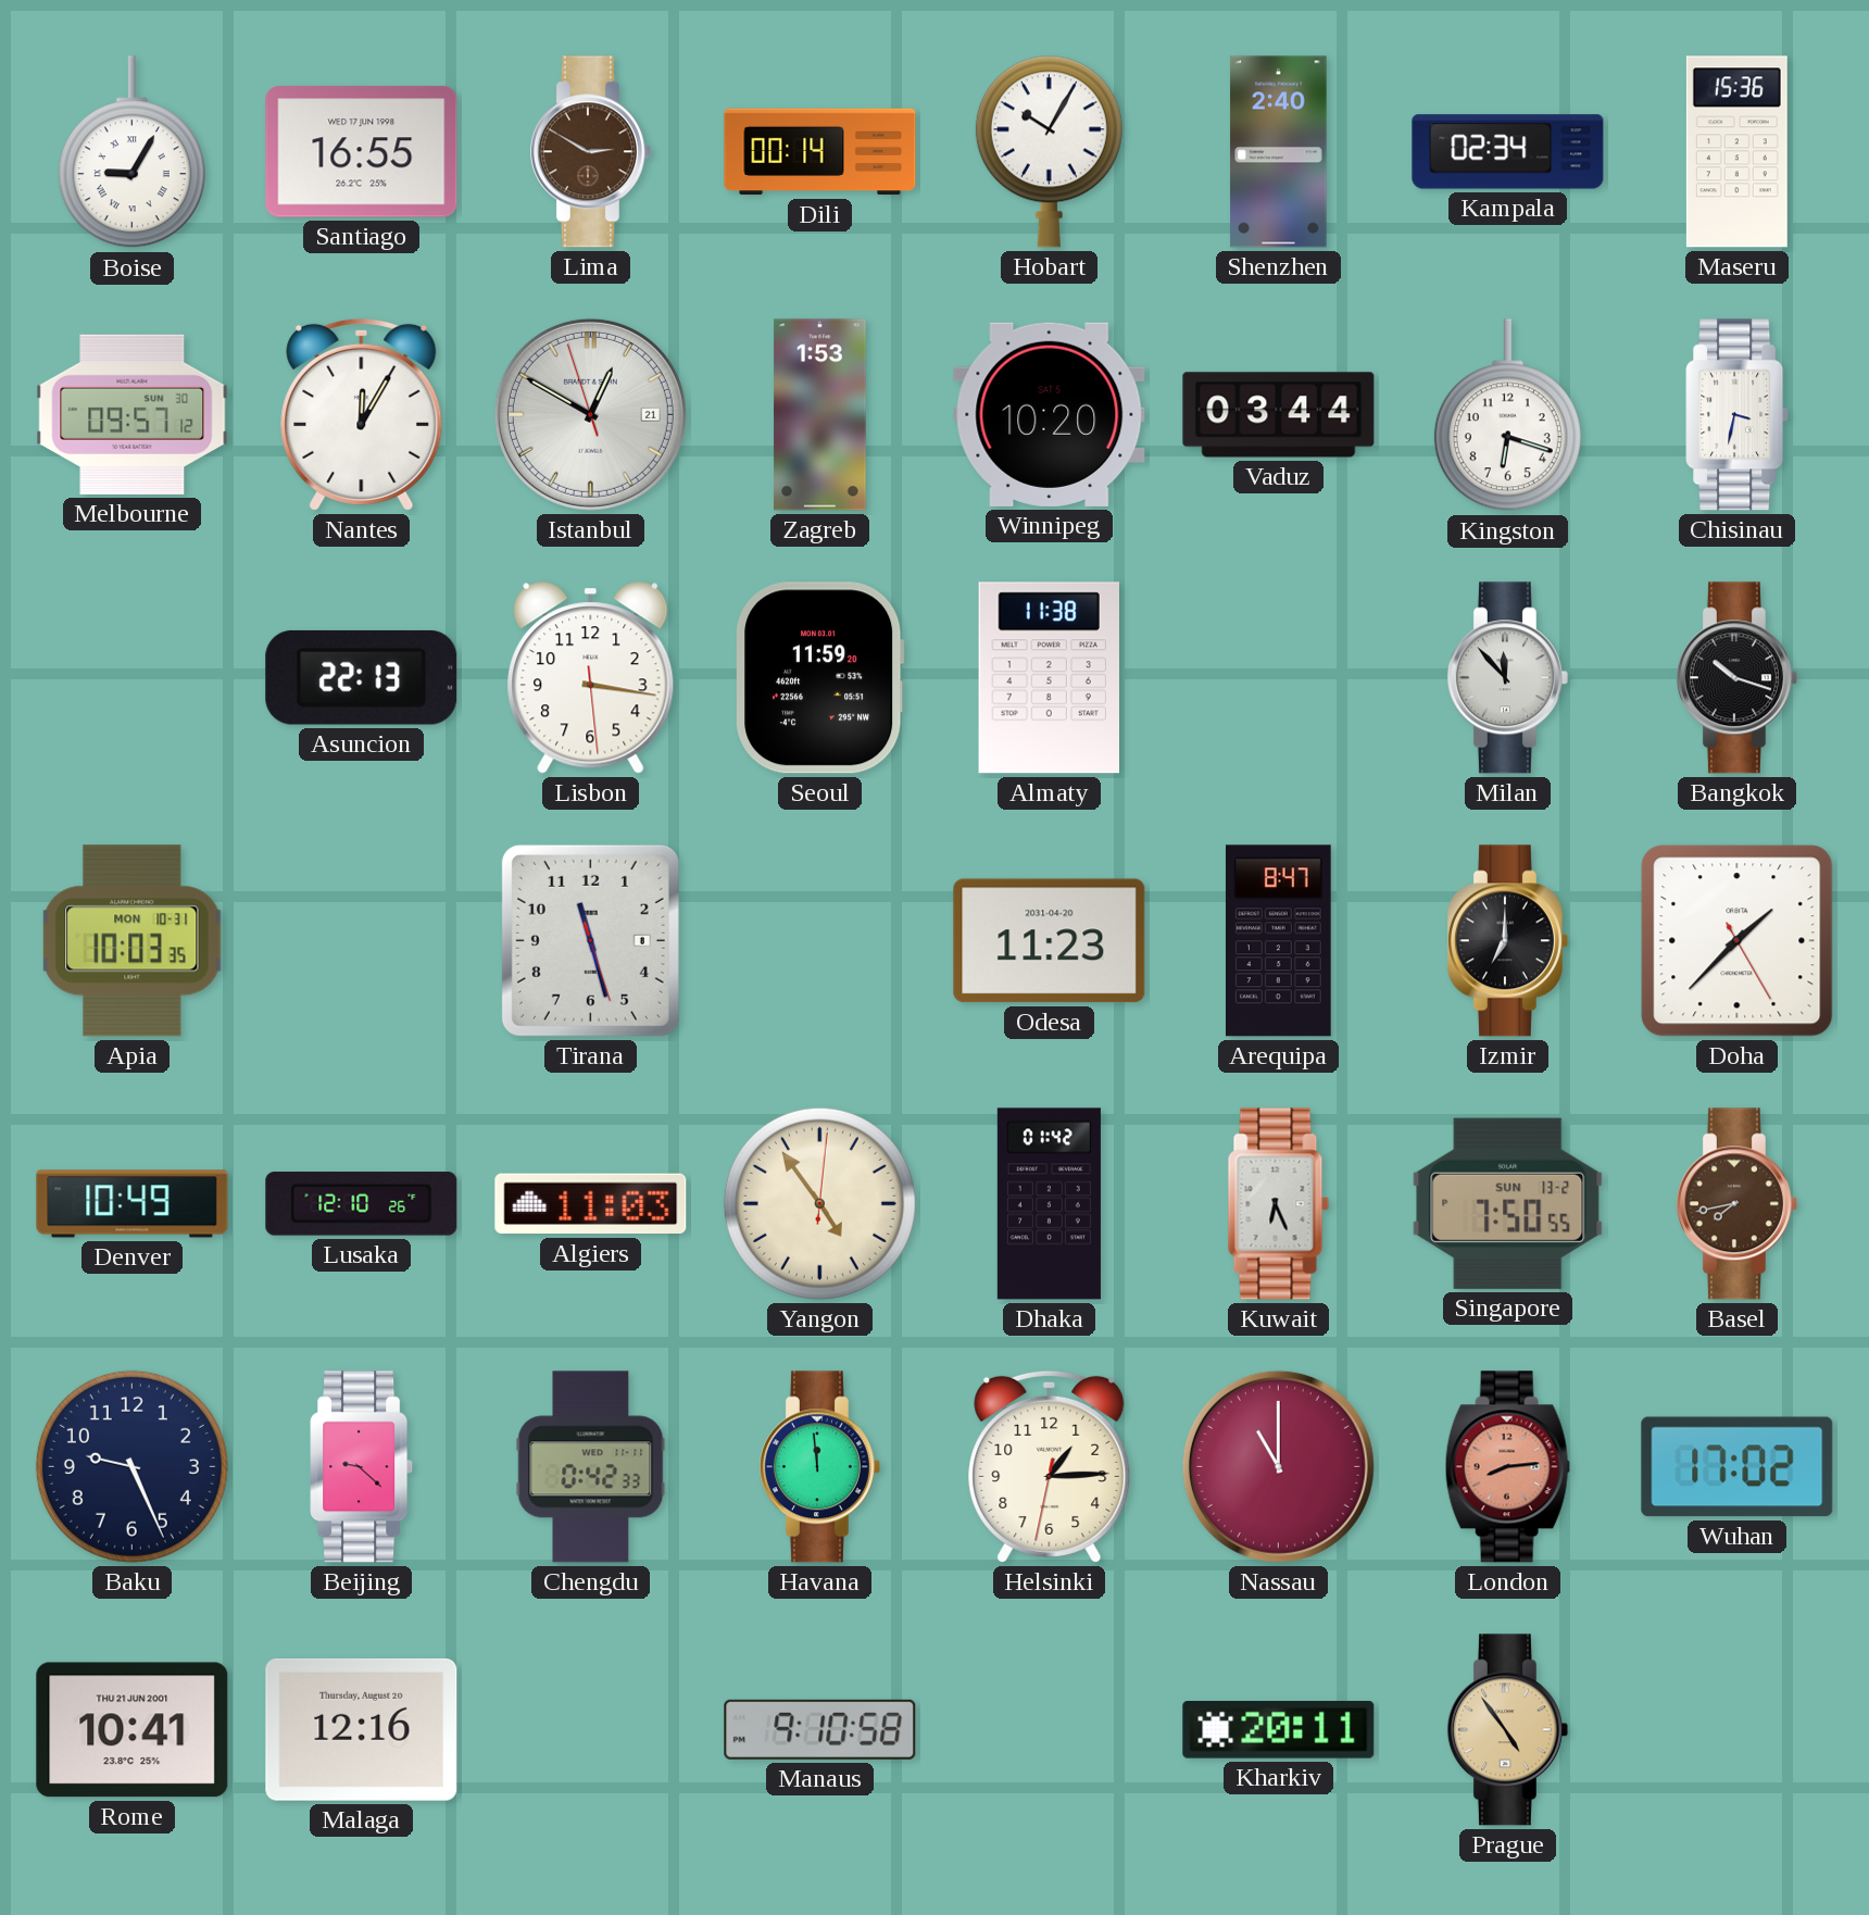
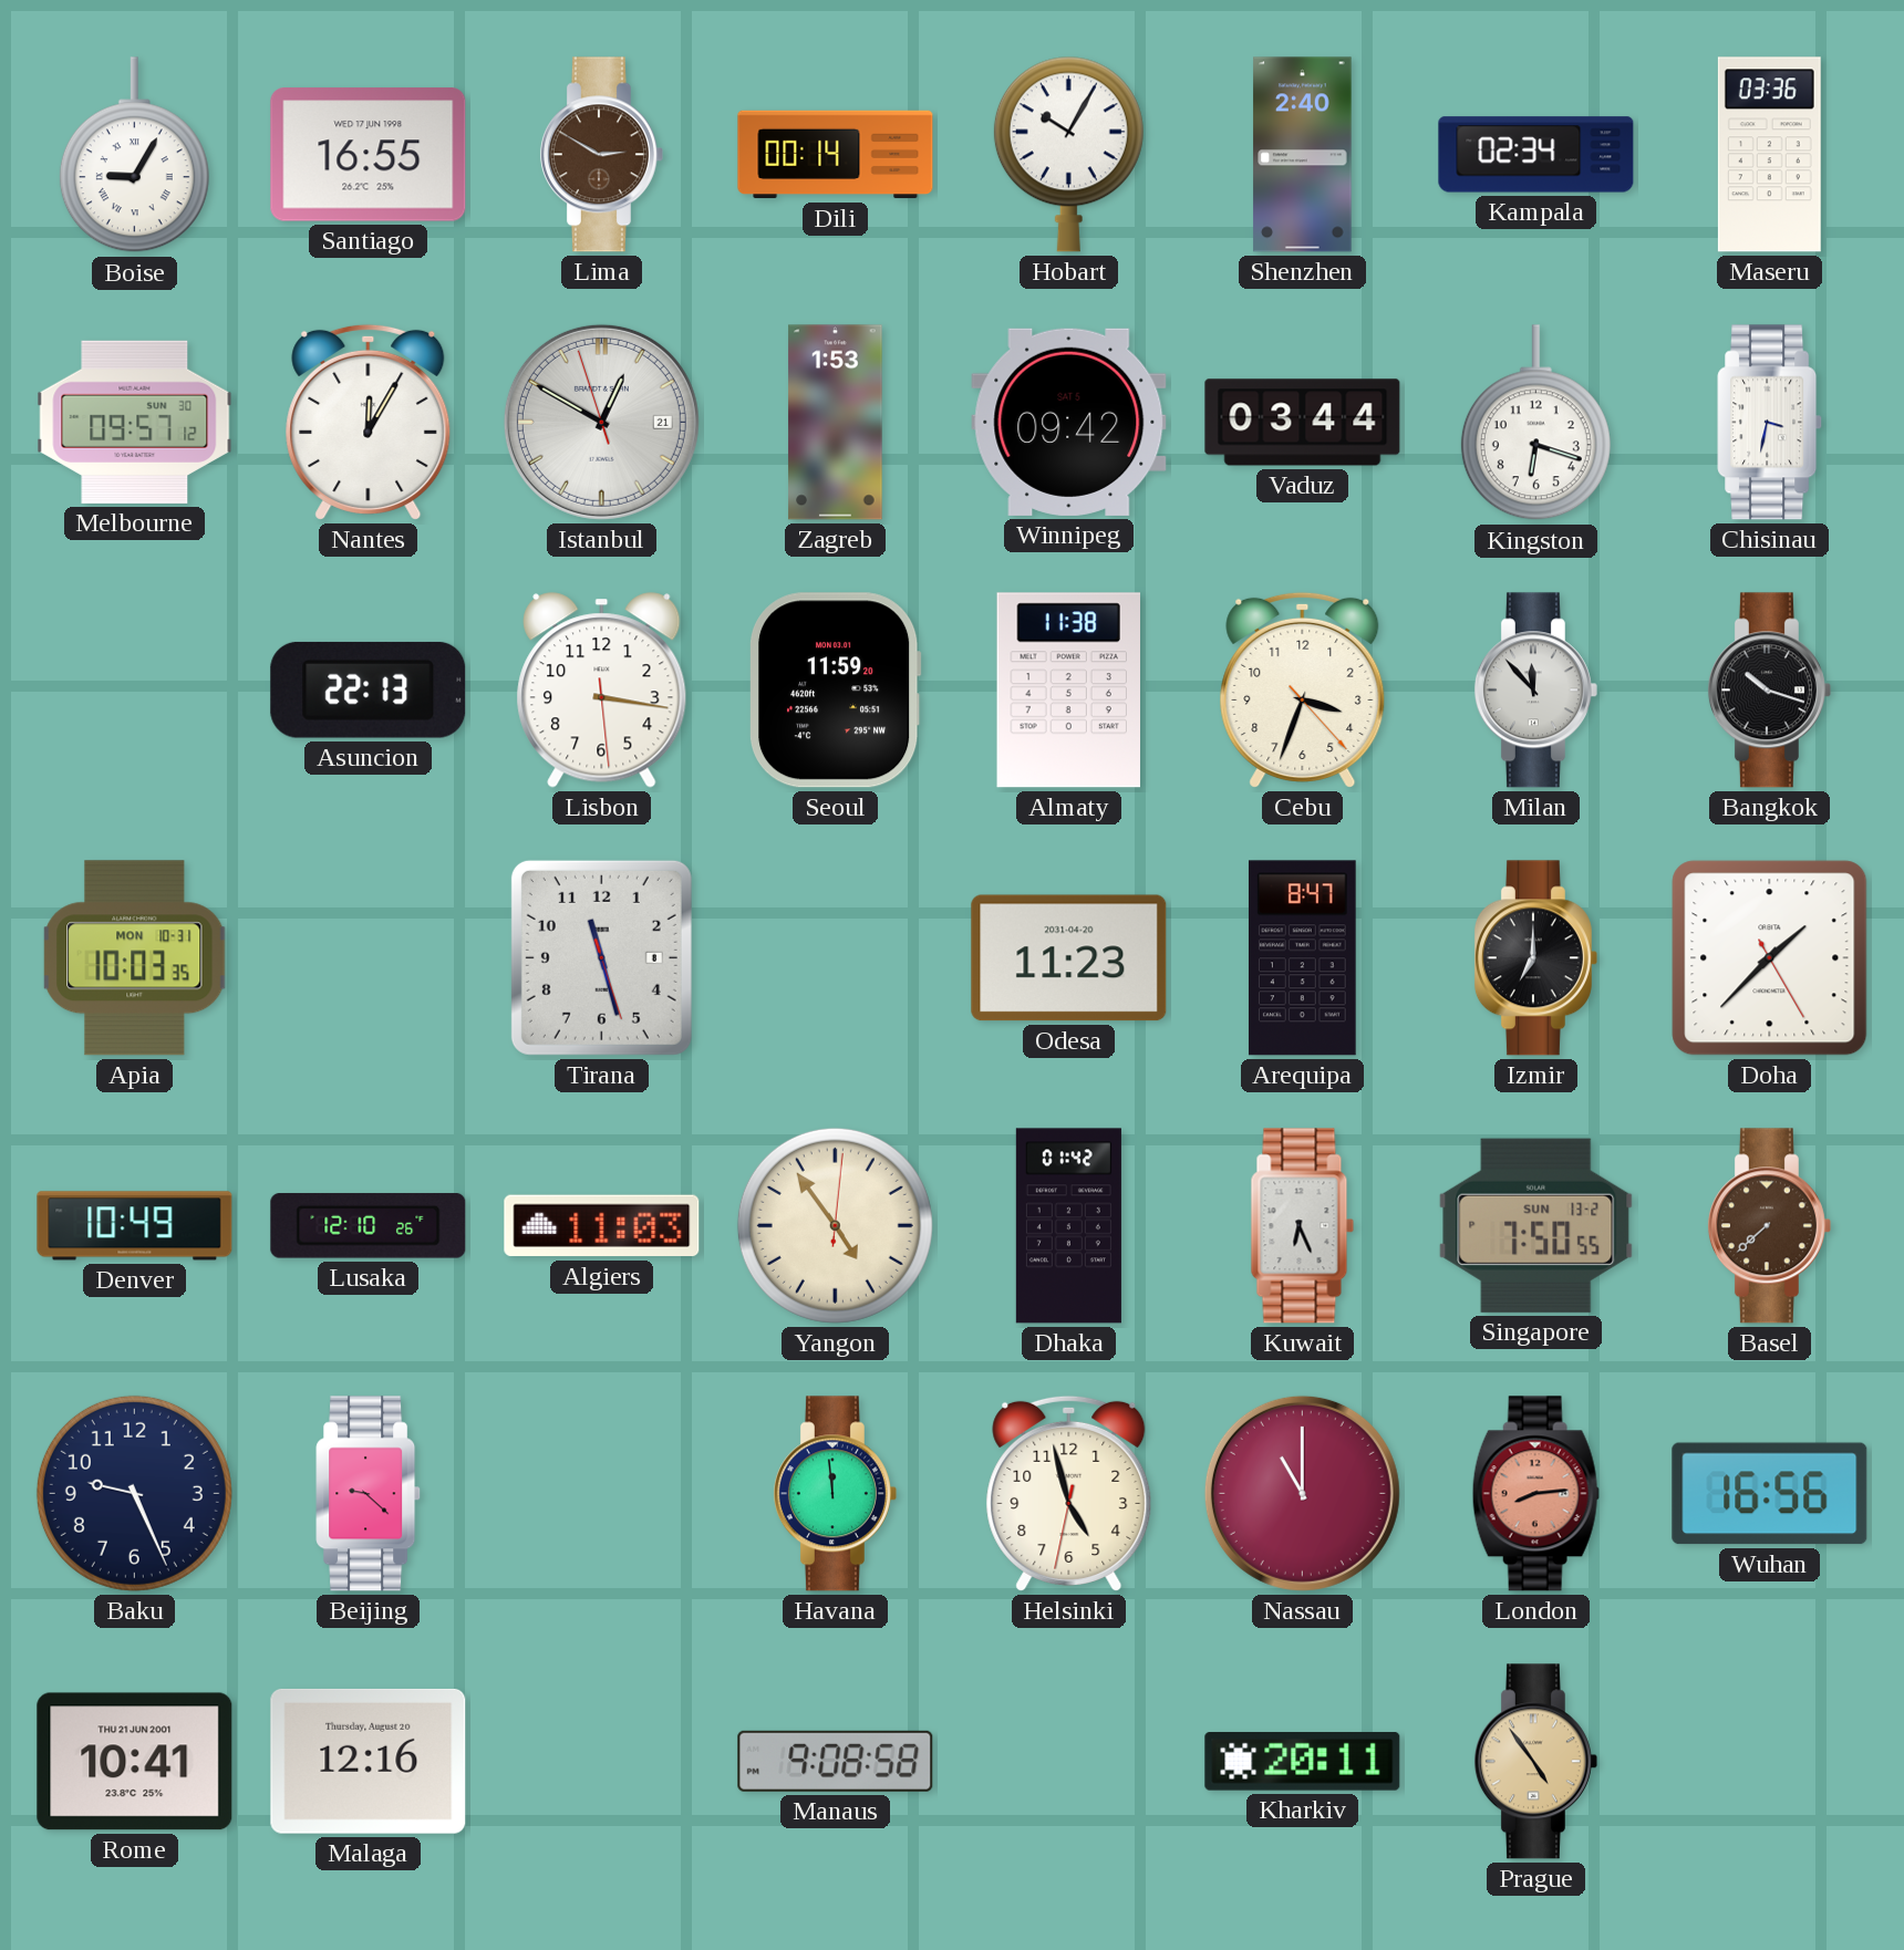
Maseru: 15:36 -> 03:36 (1769, 155)
Winnipeg: 10:20 -> 09:42 (1069, 422)
Cebu: none -> 3:33 (1303, 689)
Basel: 7:43 -> 7:38 (1769, 1226)
Chengdu: 0:42 -> none (591, 1467)
Helsinki: 1:14 -> 4:57 (1069, 1493)
Wuhan: 17:02 -> 16:56 (1770, 1494)
Manaus: 9:10 -> 9:08 (836, 1761)
